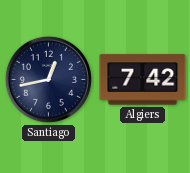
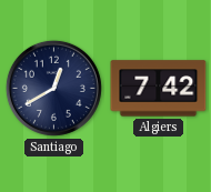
Santiago: 12:43 -> 12:40 (53, 88)
